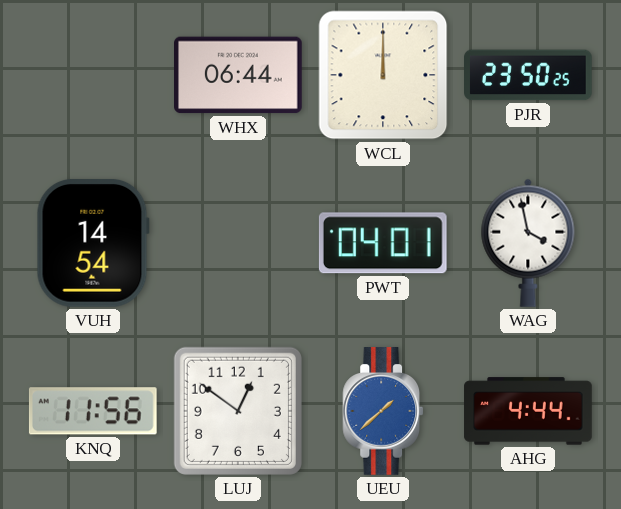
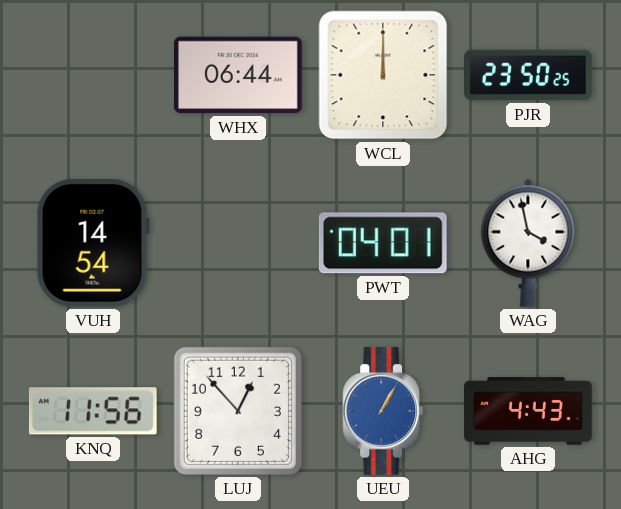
LUJ: 12:51 -> 12:53 (238, 411)
UEU: 1:38 -> 1:05 (383, 411)
AHG: 4:44 -> 4:43 (528, 411)
